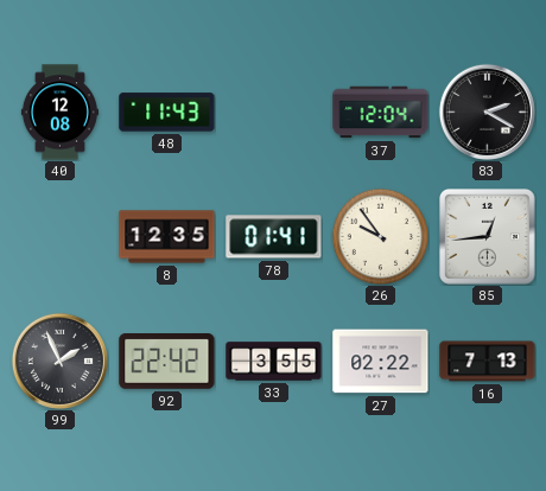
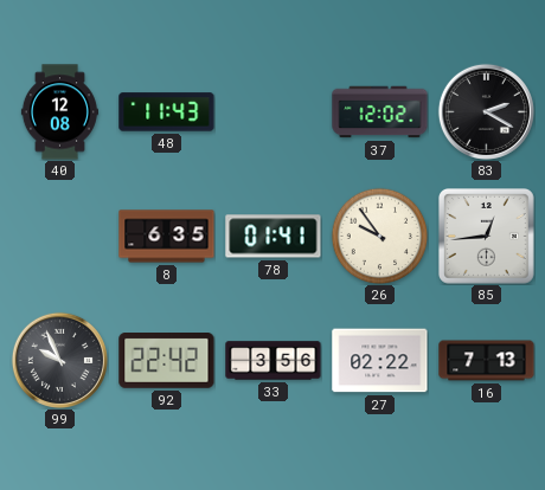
37: 12:04 -> 12:02 (380, 112)
8: 12:35 -> 6:35 (167, 237)
99: 1:56 -> 9:56 (59, 360)
33: 3:55 -> 3:56 (274, 361)
